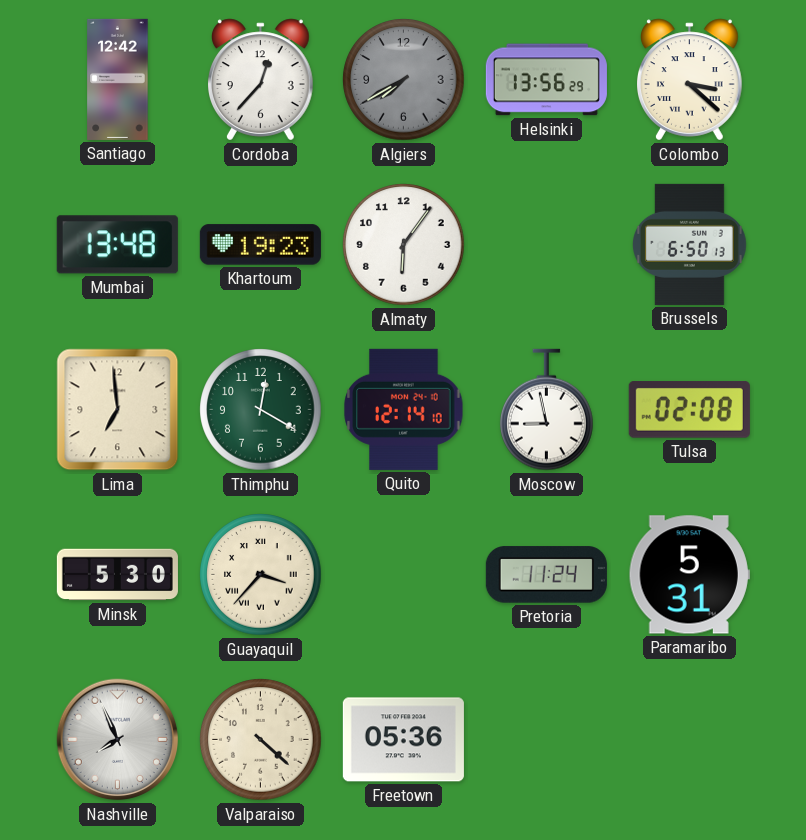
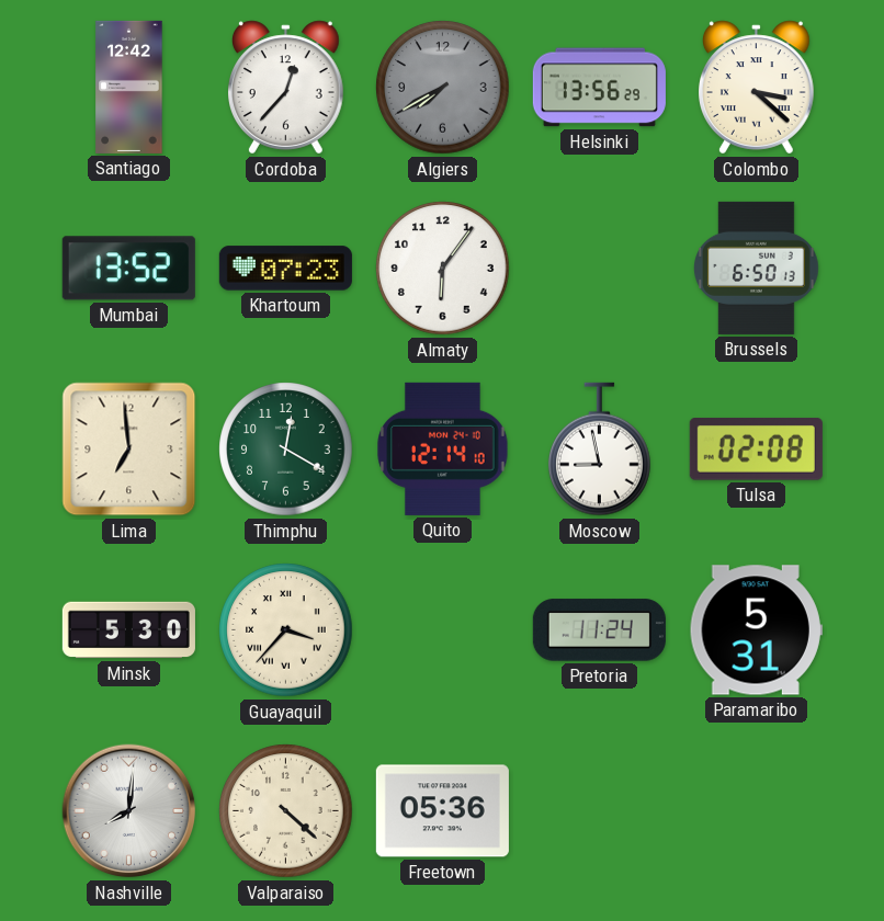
Mumbai: 13:48 -> 13:52 (128, 269)
Khartoum: 19:23 -> 07:23 (285, 269)
Nashville: 7:56 -> 8:01 (129, 811)
